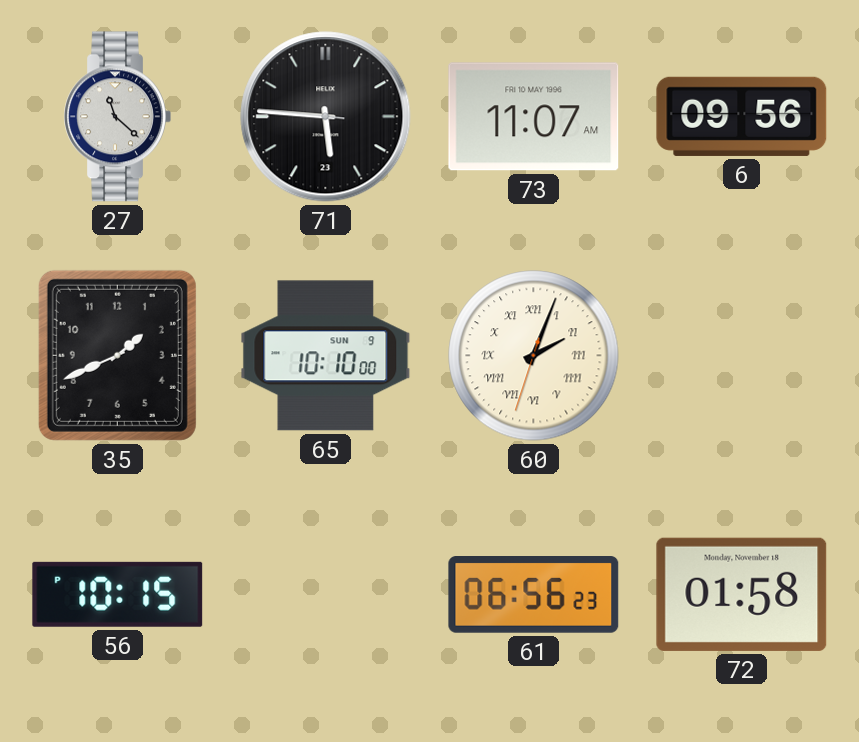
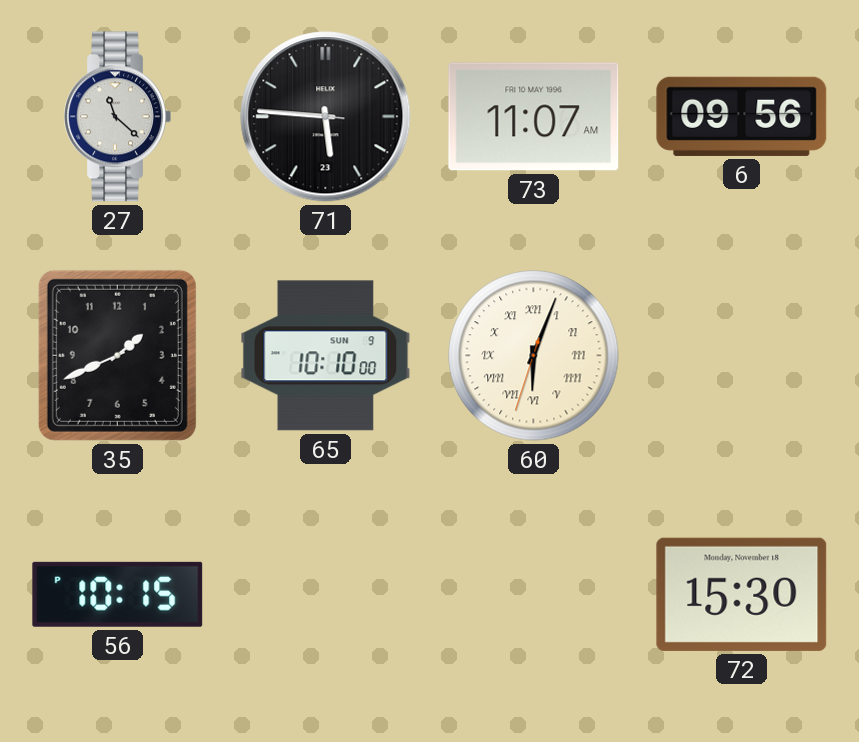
60: 2:03 -> 6:03 (534, 356)
61: 06:56 -> none (534, 595)
72: 01:58 -> 15:30 (742, 594)
